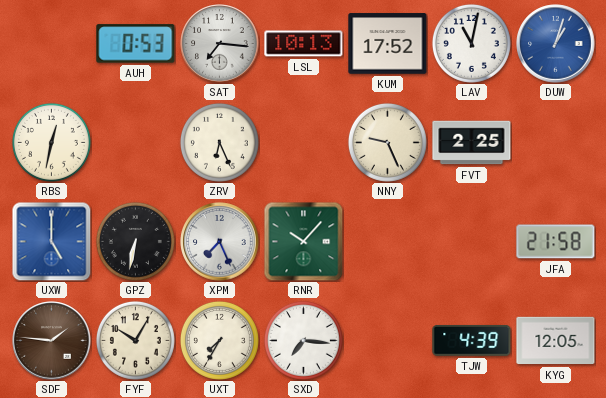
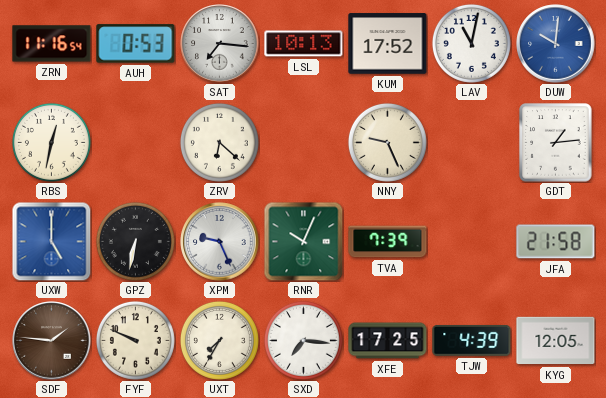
ZRN: none -> 11:16 (52, 44)
DUW: 1:03 -> 10:01 (556, 44)
ZRV: 6:26 -> 6:22 (219, 142)
FVT: 2:25 -> none (472, 143)
GDT: none -> 1:14 (556, 143)
XPM: 7:26 -> 9:26 (220, 242)
RNR: 10:07 -> 10:04 (303, 241)
TVA: none -> 7:39 (388, 242)
FYF: 10:05 -> 9:49 (135, 340)
XFE: none -> 17:25 (388, 341)
